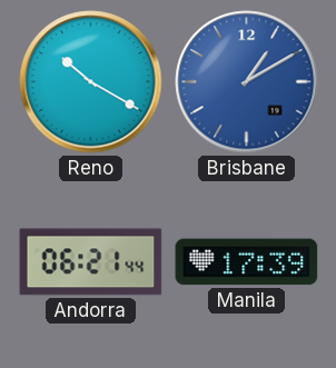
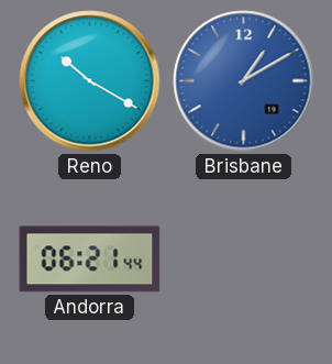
Manila: 17:39 -> none (247, 262)
